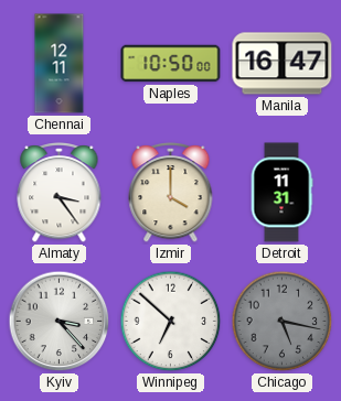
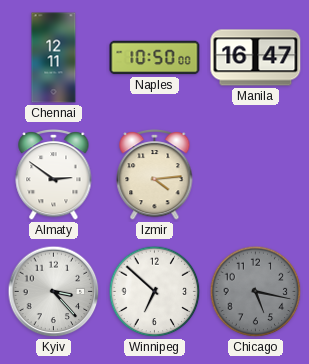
Almaty: 3:24 -> 2:51 (54, 175)
Izmir: 4:00 -> 4:14 (155, 175)
Detroit: 11:31 -> none (281, 193)
